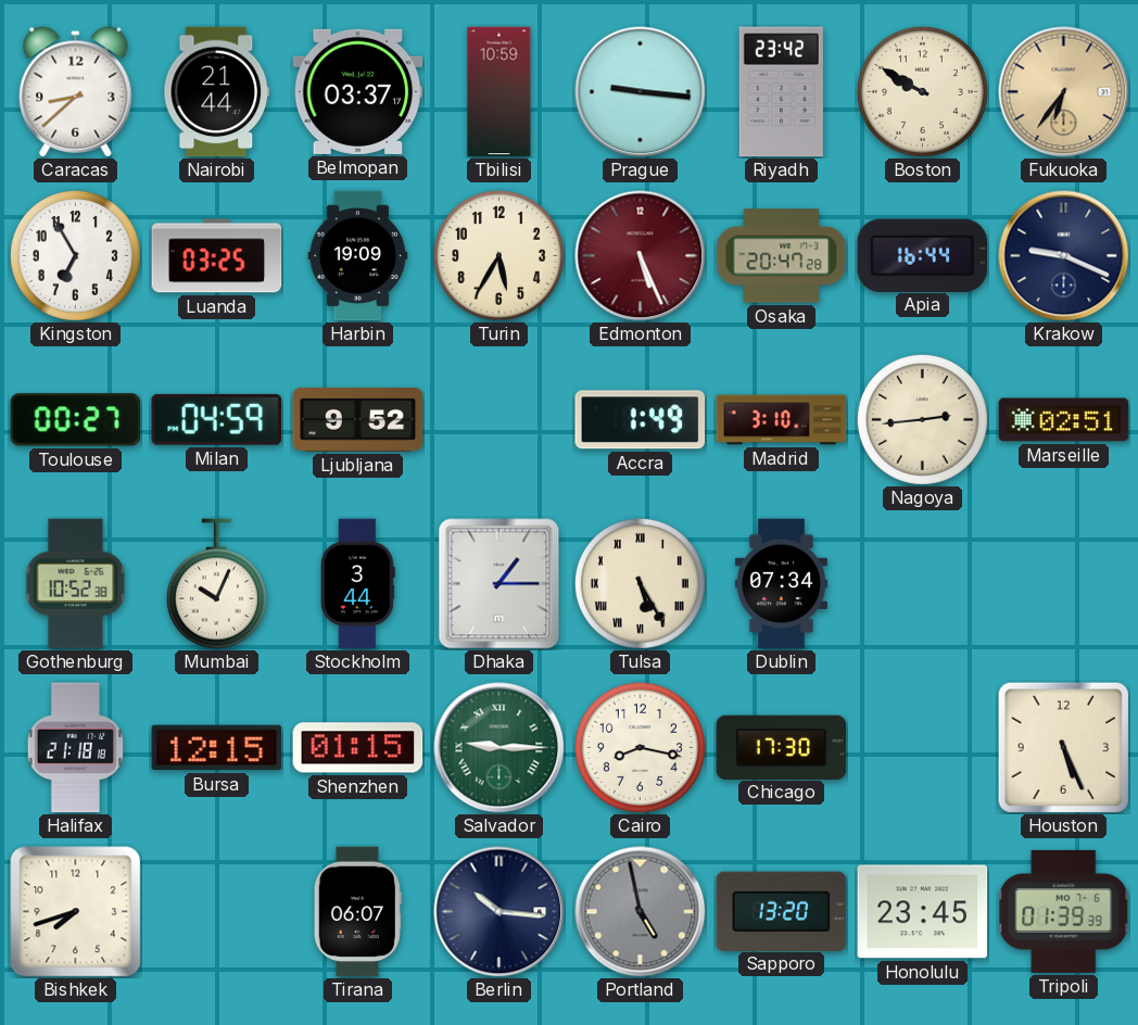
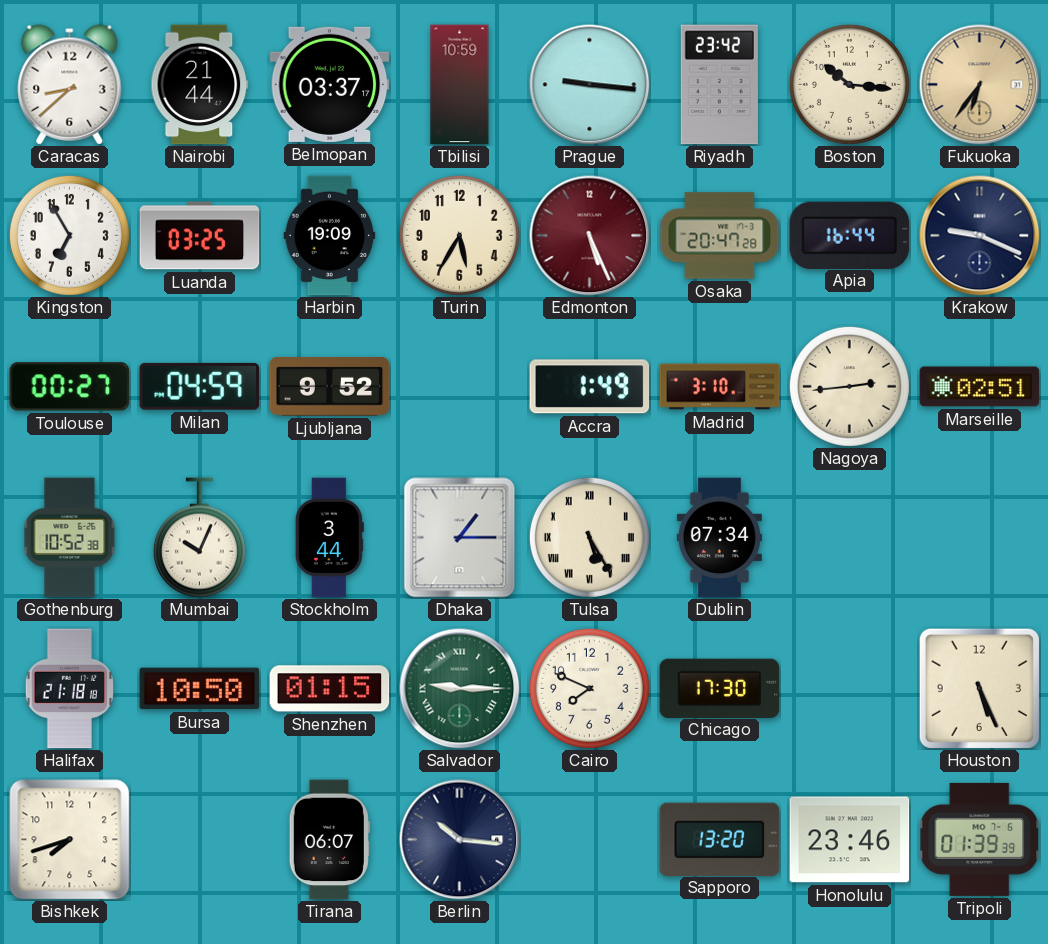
Boston: 9:50 -> 10:16 (849, 84)
Bursa: 12:15 -> 10:50 (200, 689)
Cairo: 8:17 -> 7:49 (589, 688)
Portland: 4:58 -> none (641, 912)
Honolulu: 23:45 -> 23:46 (850, 840)
